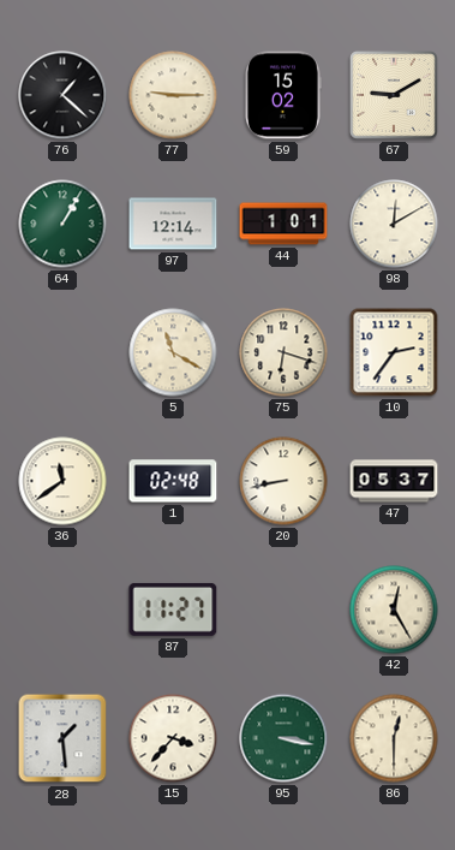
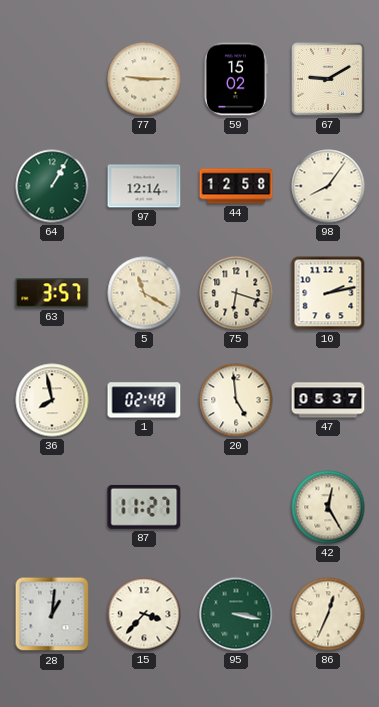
76: 1:22 -> none (62, 95)
44: 1:01 -> 12:58 (236, 186)
98: 12:10 -> 8:06 (328, 186)
63: none -> 3:57 (52, 293)
10: 2:36 -> 2:13 (328, 293)
36: 11:39 -> 7:58 (52, 400)
20: 8:43 -> 4:59 (236, 400)
28: 1:29 -> 1:01 (52, 614)
86: 12:30 -> 12:34 (328, 614)
